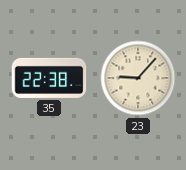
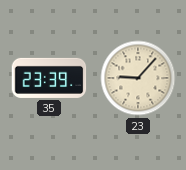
35: 22:38 -> 23:39 (49, 78)
